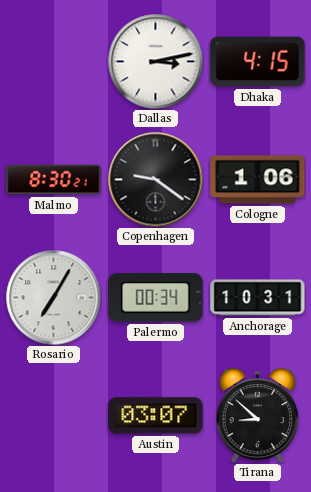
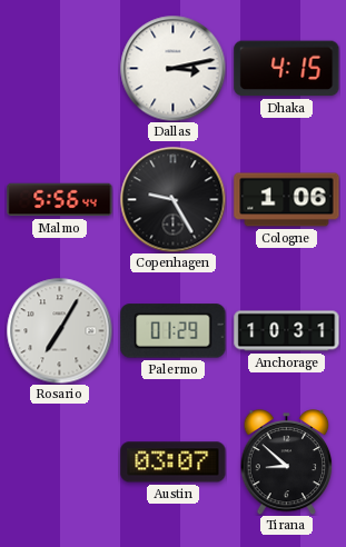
Malmo: 8:30 -> 5:56 (60, 200)
Copenhagen: 9:21 -> 9:25 (172, 199)
Palermo: 00:34 -> 01:29 (174, 331)
